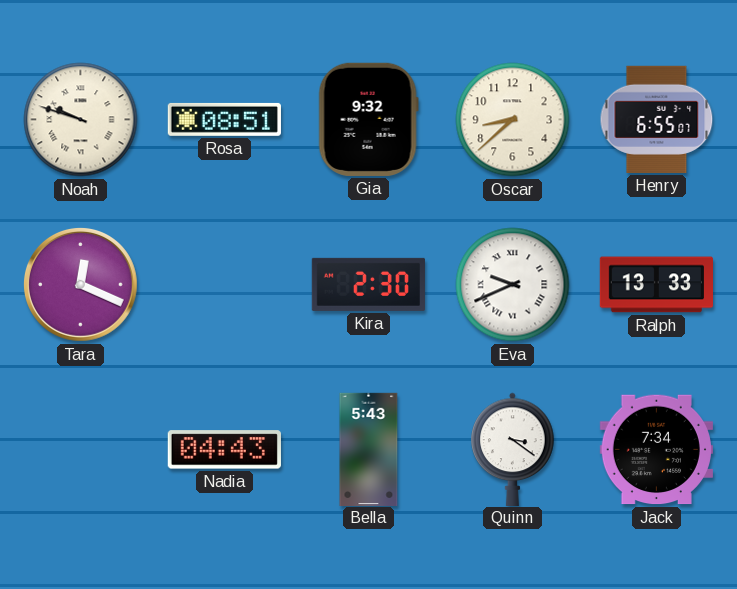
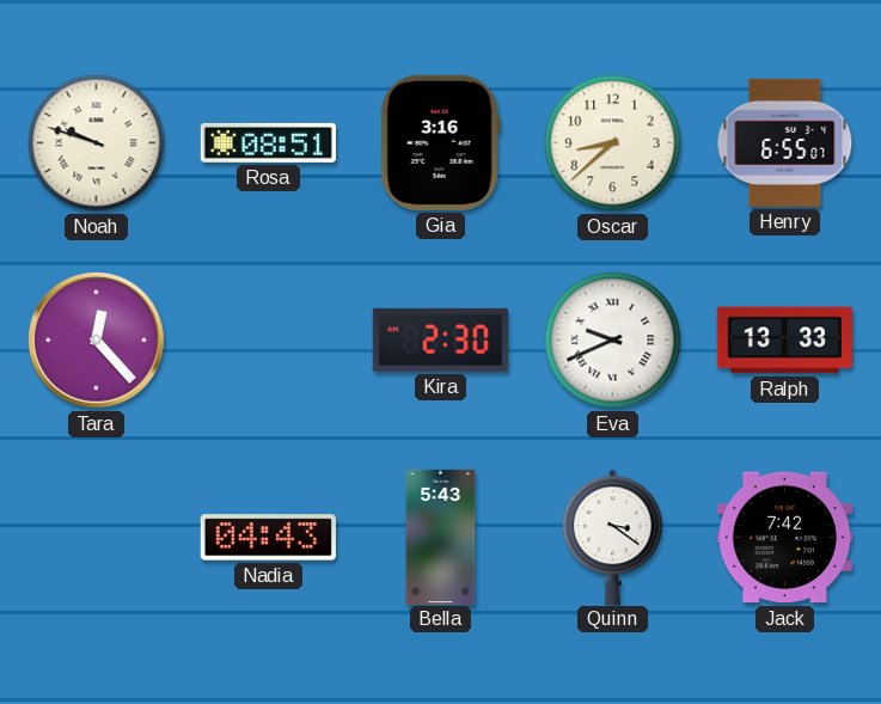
Gia: 9:32 -> 3:16 (440, 142)
Tara: 12:19 -> 12:23 (96, 339)
Jack: 7:34 -> 7:42 (784, 538)
